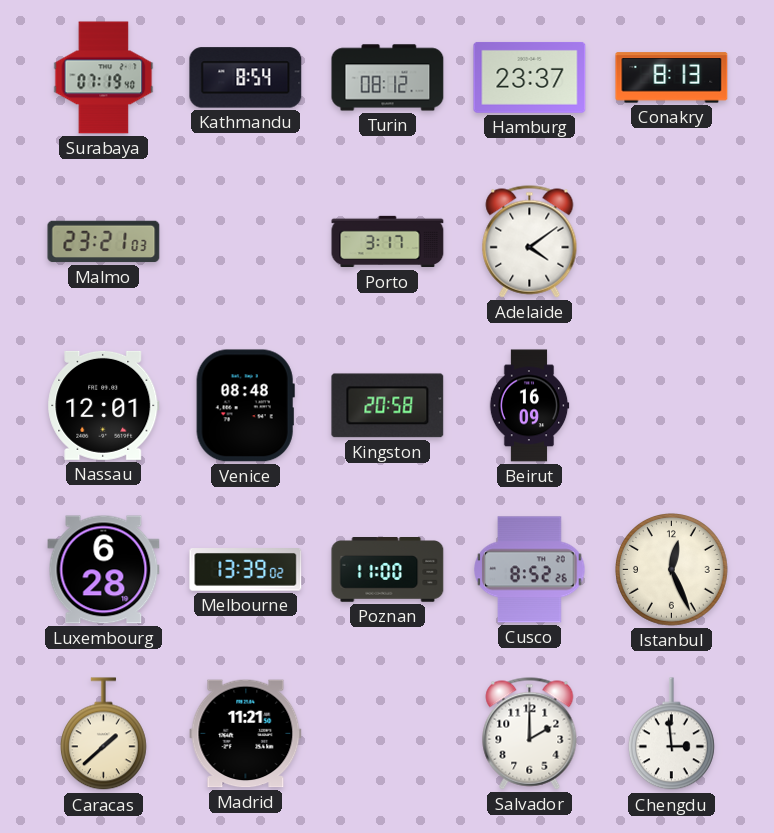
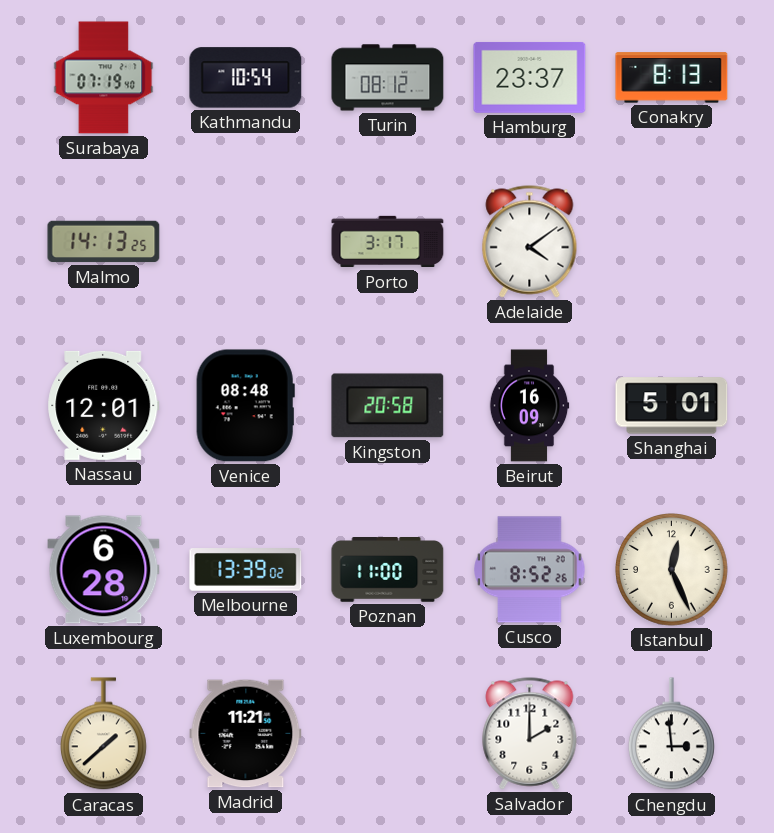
Kathmandu: 8:54 -> 10:54 (246, 78)
Malmo: 23:21 -> 14:13 (104, 242)
Shanghai: none -> 5:01 (672, 406)
